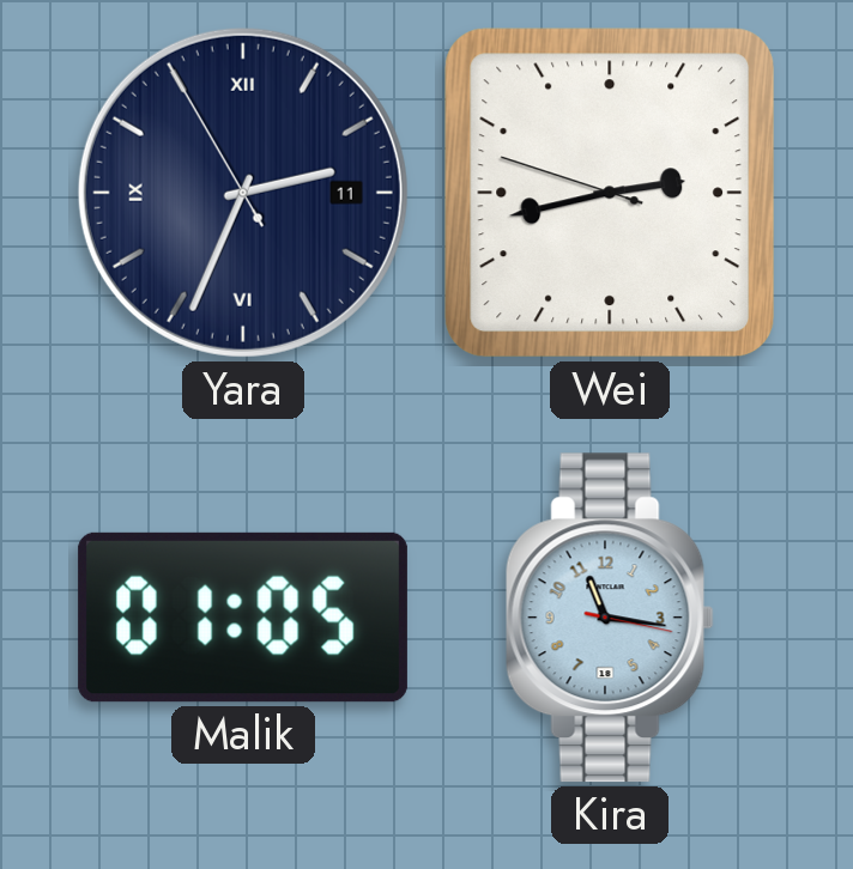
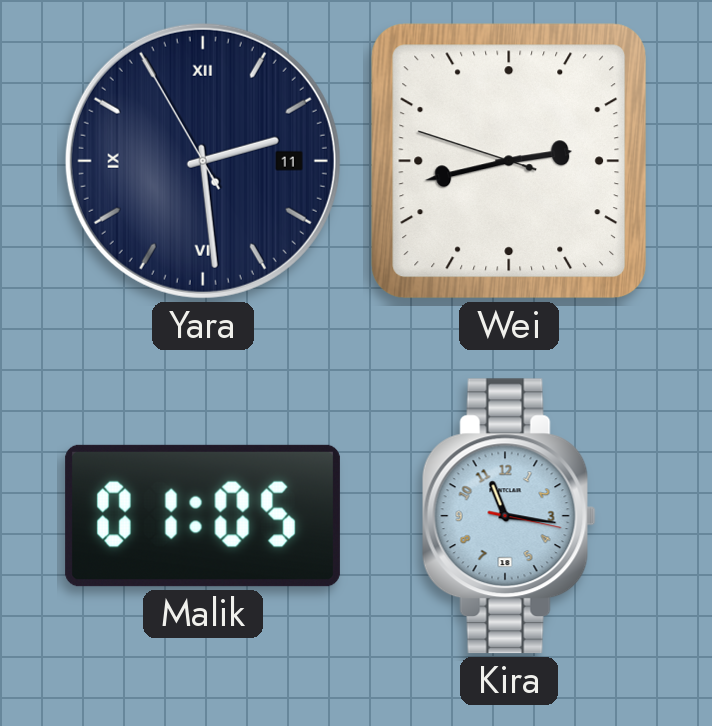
Yara: 2:33 -> 2:28 (203, 161)
